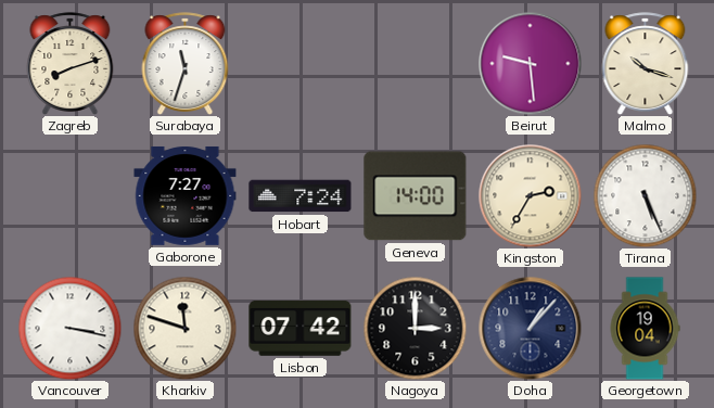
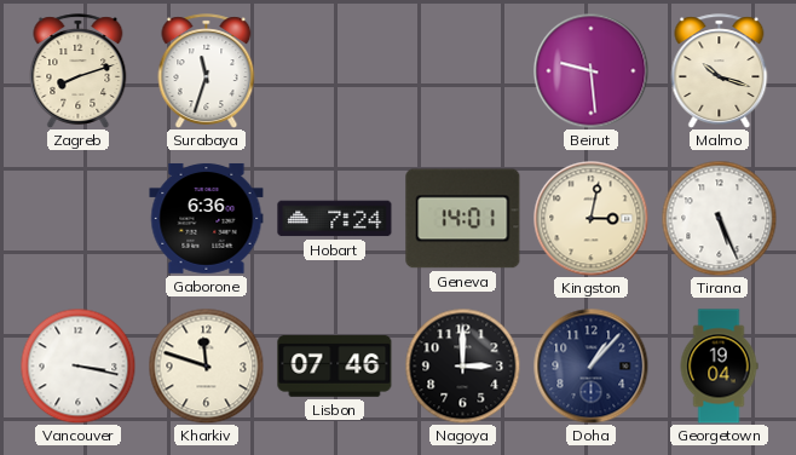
Gaborone: 7:27 -> 6:36 (207, 219)
Geneva: 14:00 -> 14:01 (463, 219)
Kingston: 2:35 -> 3:02 (590, 218)
Lisbon: 07:42 -> 07:46 (335, 367)
